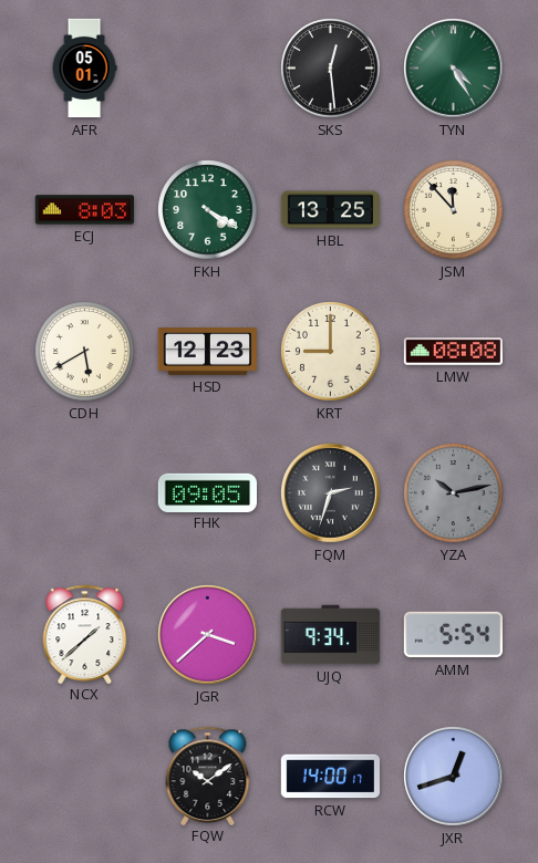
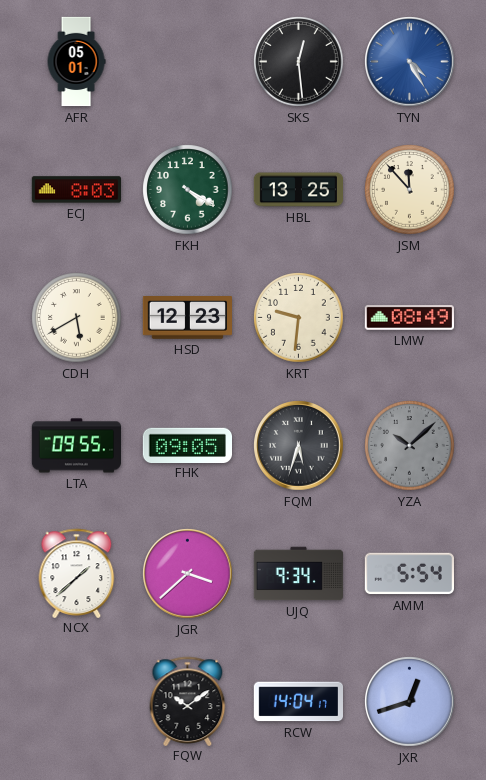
TYN dial: green -> blue (410, 62)
KRT: 9:00 -> 9:31 (299, 318)
LMW: 08:08 -> 08:49 (409, 318)
LTA: none -> 09:55 (76, 446)
FQM: 2:33 -> 5:33 (299, 446)
YZA: 10:13 -> 10:08 (410, 446)
RCW: 14:00 -> 14:04 (298, 702)
